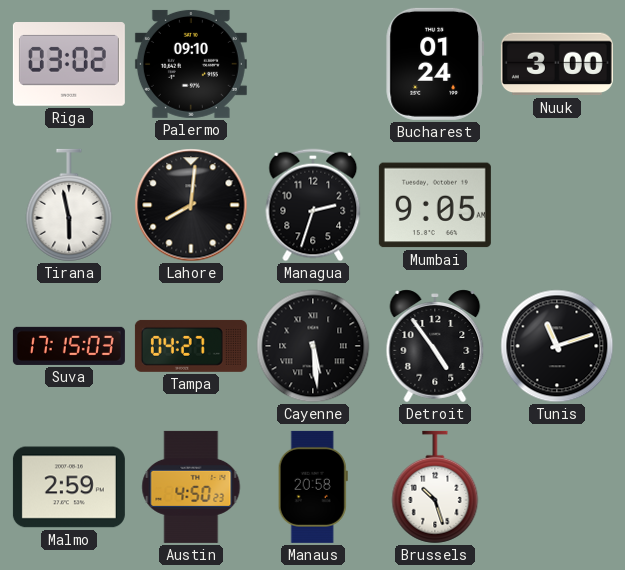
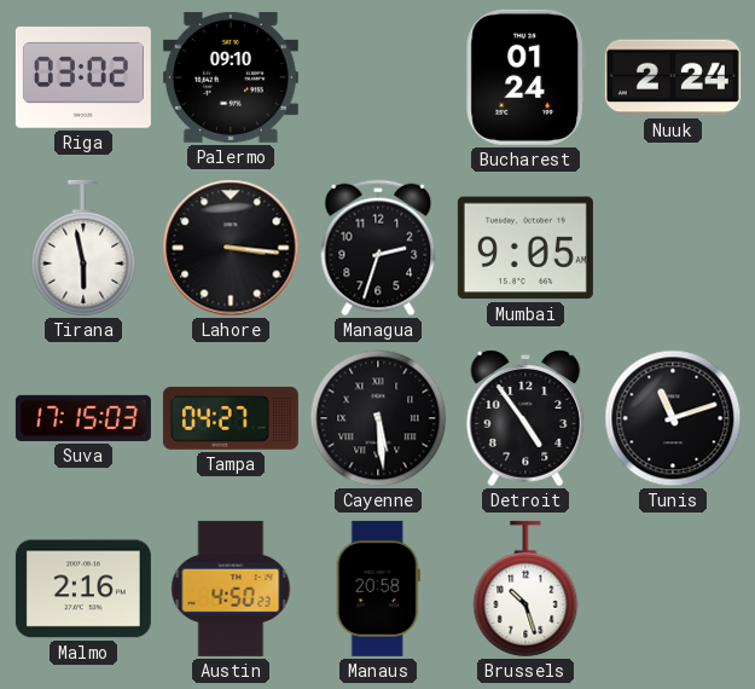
Nuuk: 3:00 -> 2:24 (673, 77)
Lahore: 8:01 -> 3:16 (231, 248)
Malmo: 2:59 -> 2:16 (83, 589)
